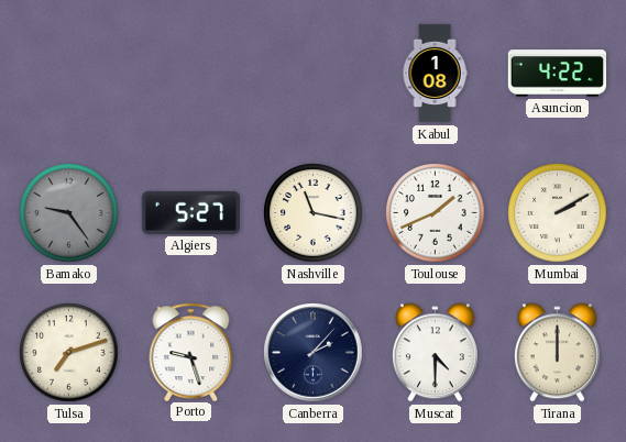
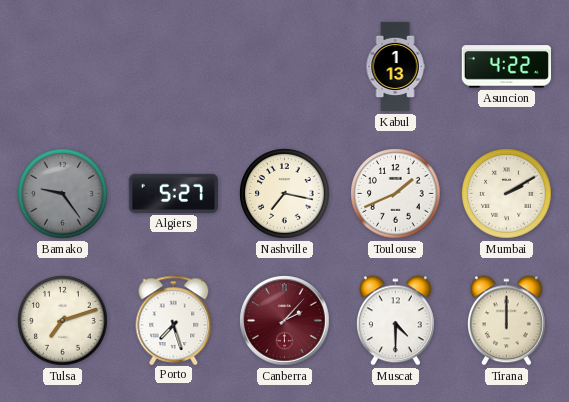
Kabul: 1:08 -> 1:13 (395, 67)
Nashville: 11:17 -> 7:17 (285, 194)
Porto: 9:27 -> 7:27 (174, 320)
Canberra dial: navy -> burgundy (285, 321)
